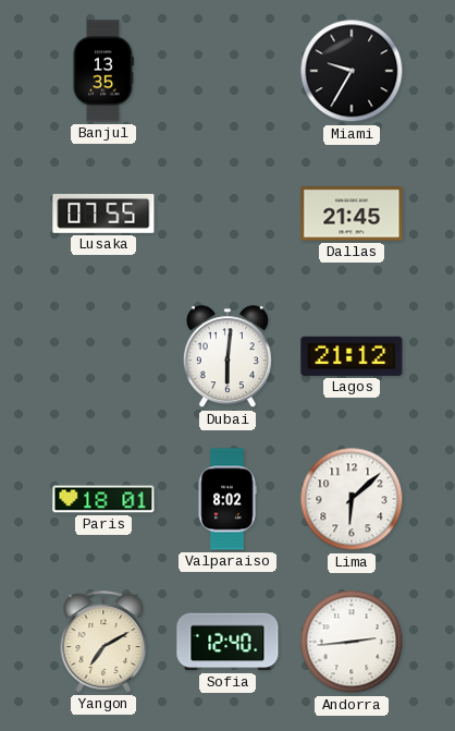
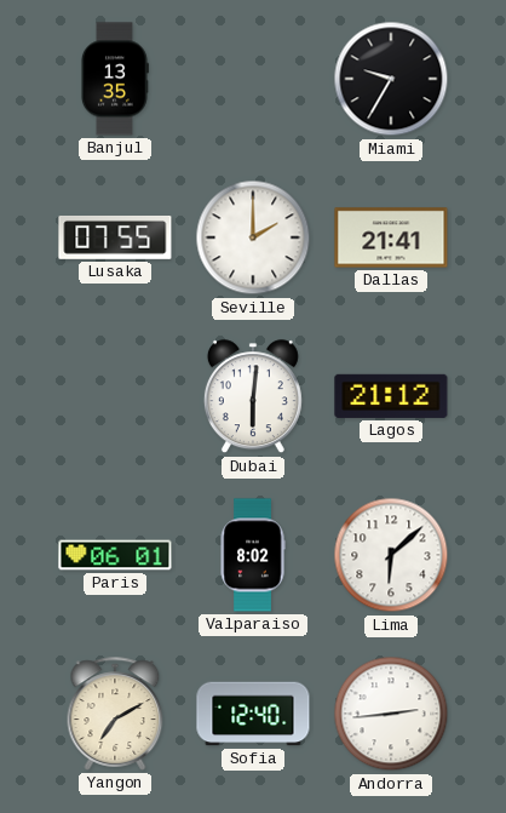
Seville: none -> 2:00 (253, 237)
Dallas: 21:45 -> 21:41 (391, 237)
Paris: 18:01 -> 06:01 (115, 555)
